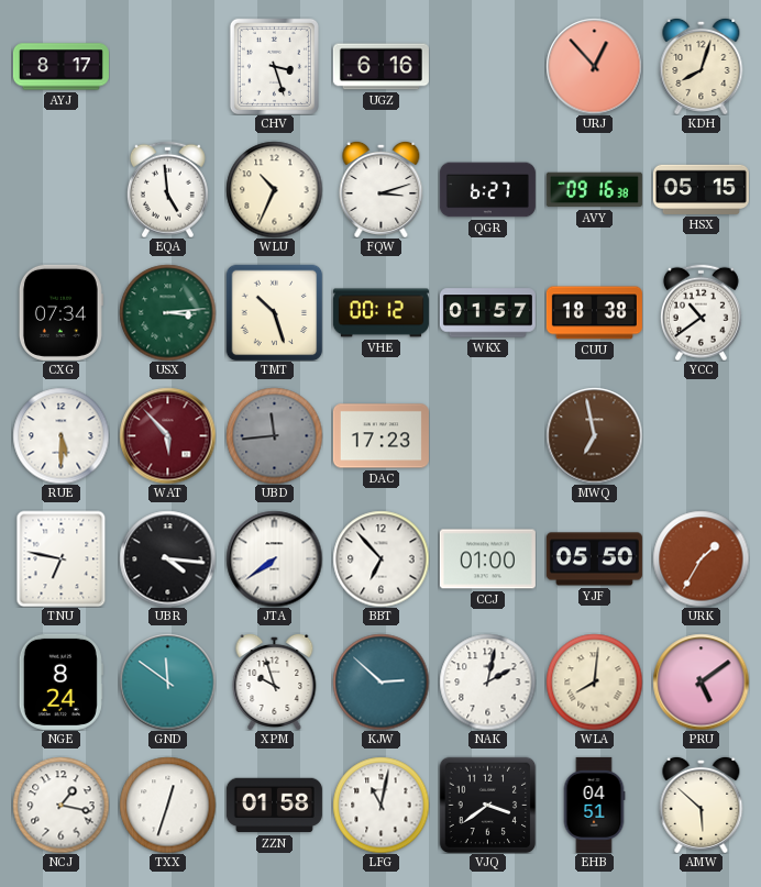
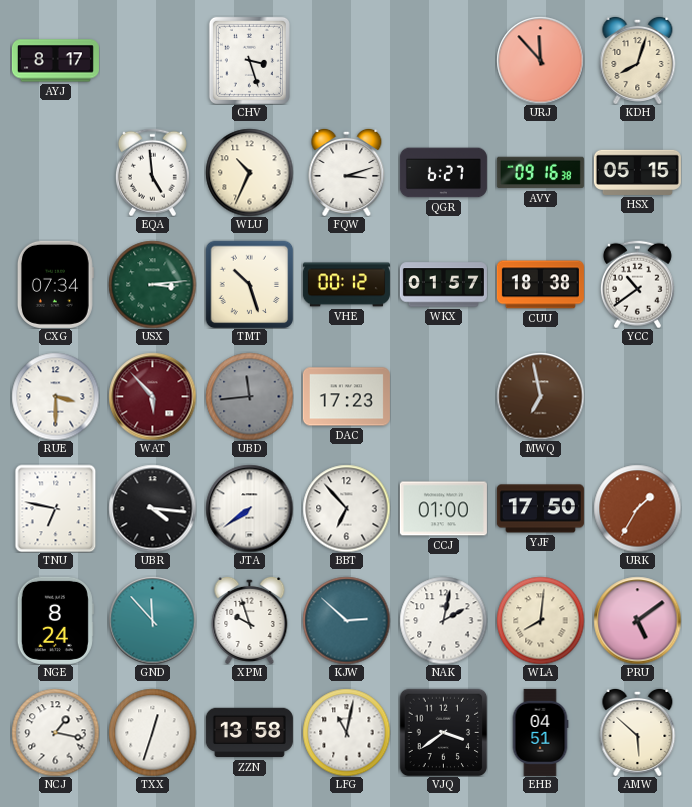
UGZ: 6:16 -> none (380, 67)
URJ: 12:53 -> 11:53 (540, 60)
RUE: 5:30 -> 3:30 (55, 396)
YJF: 05:50 -> 17:50 (540, 509)
GND: 11:51 -> 11:53 (152, 620)
ZZN: 01:58 -> 13:58 (249, 733)
